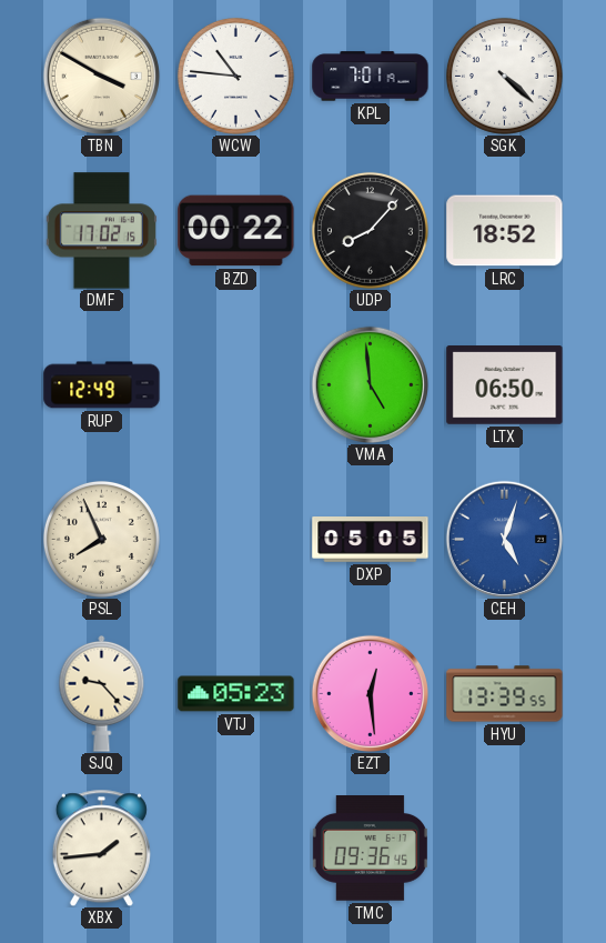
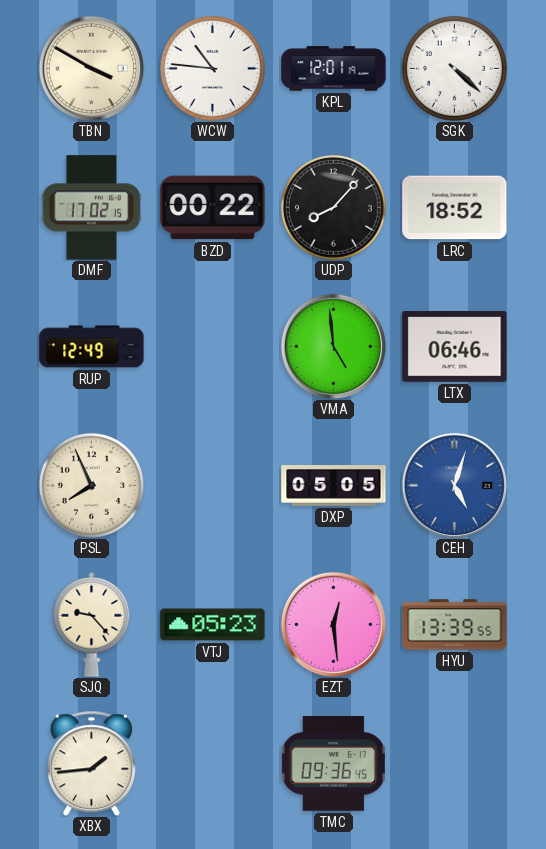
KPL: 7:01 -> 12:01 (334, 69)
LTX: 06:50 -> 06:46 (455, 347)
